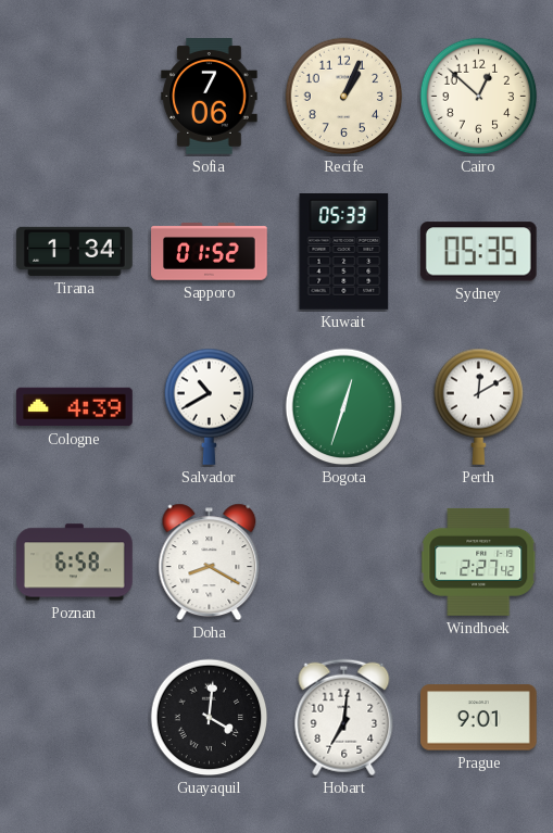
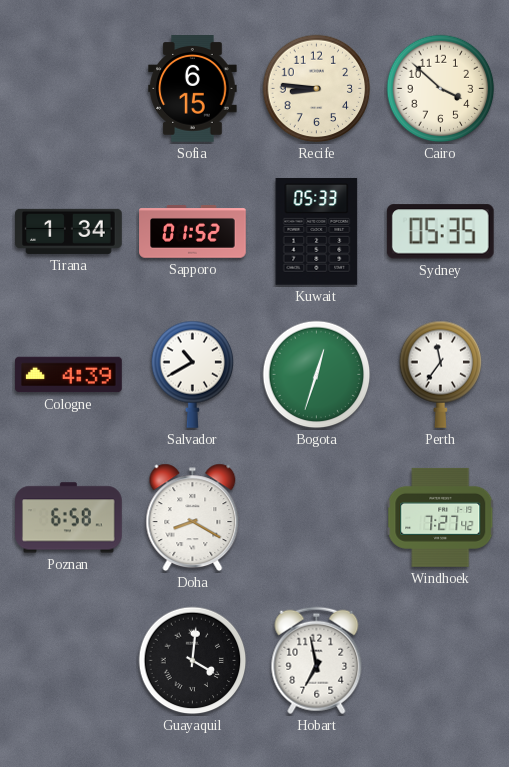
Sofia: 7:06 -> 6:15 (193, 89)
Recife: 1:04 -> 8:46 (317, 89)
Cairo: 12:52 -> 3:52 (441, 89)
Perth: 12:10 -> 11:36 (441, 374)
Windhoek: 2:27 -> 7:27 (441, 517)
Hobart: 7:01 -> 6:58 (317, 661)
Prague: 9:01 -> none (479, 718)
